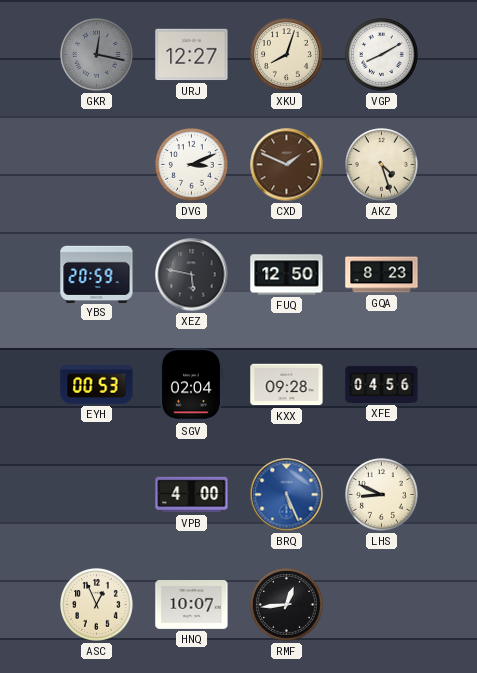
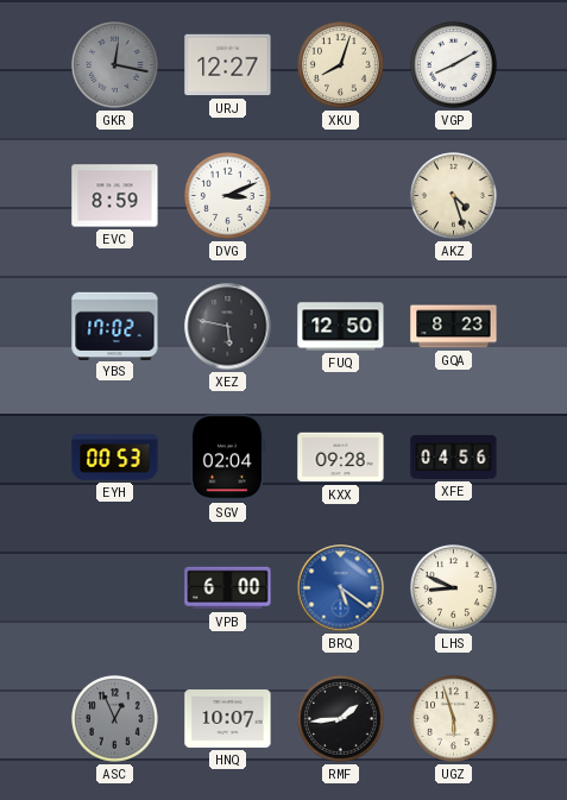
EVC: none -> 8:59 (115, 196)
CXD: 1:49 -> none (287, 165)
YBS: 20:59 -> 17:02 (115, 326)
VPB: 4:00 -> 6:00 (228, 588)
BRQ: 5:26 -> 5:21 (341, 588)
ASC dial: cream -> grey (115, 719)
RMF: 12:44 -> 1:44 (341, 719)
UGZ: none -> 5:57 (454, 719)
